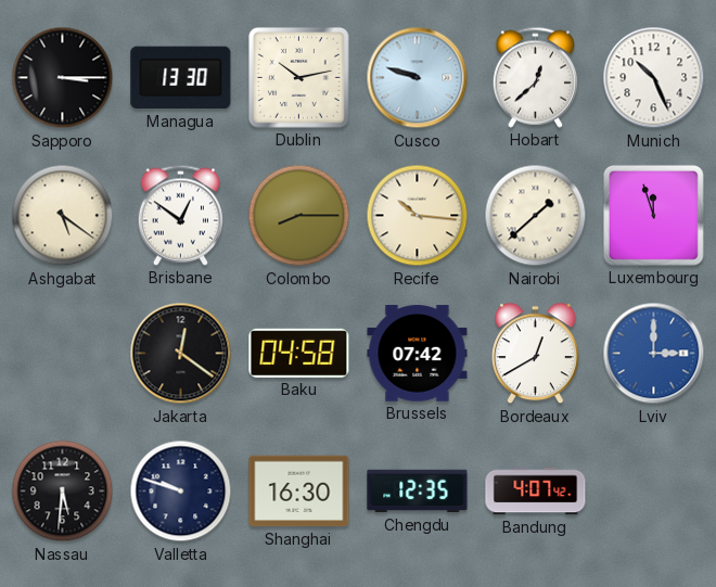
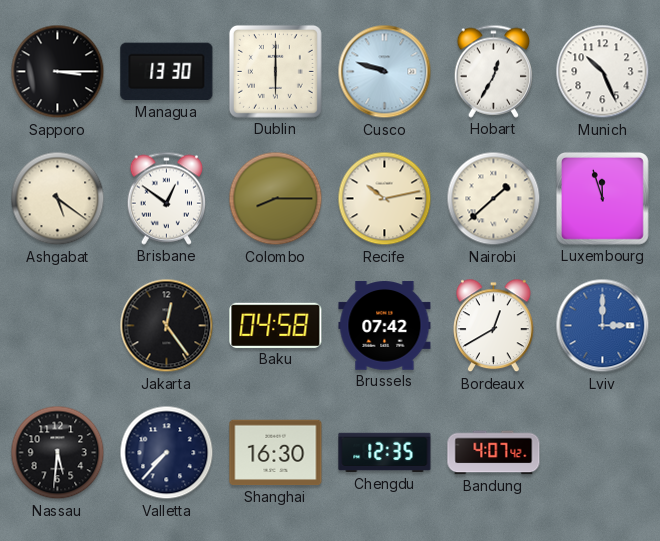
Dublin: 10:13 -> 6:00 (275, 71)
Hobart: 12:38 -> 12:35 (493, 71)
Recife: 10:16 -> 10:13 (385, 199)
Jakarta: 12:21 -> 12:24 (167, 326)
Valletta: 9:48 -> 7:37 (167, 453)
